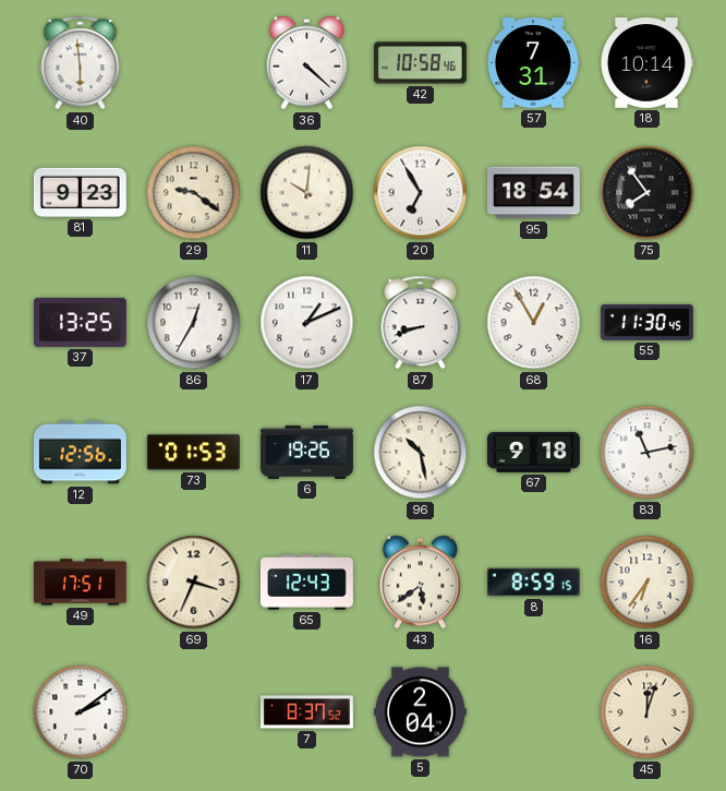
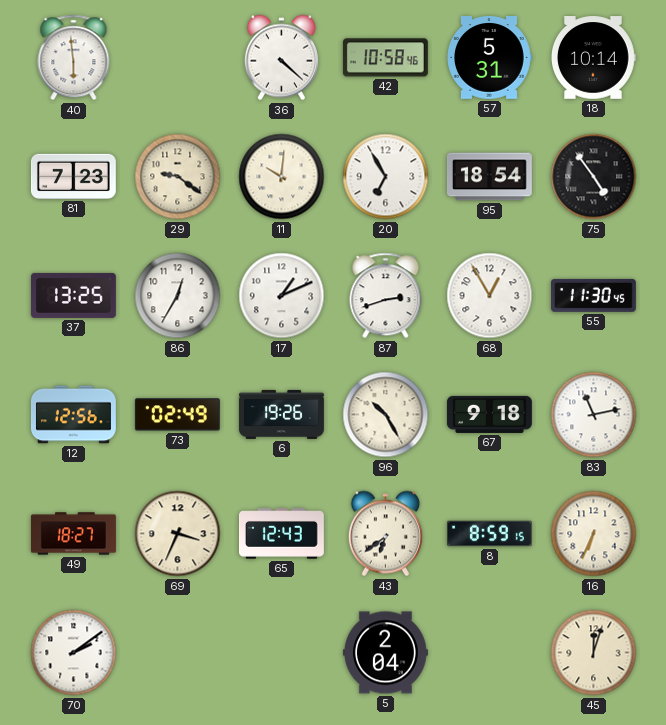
57: 7:31 -> 5:31 (490, 58)
81: 9:23 -> 7:23 (73, 176)
75: 7:54 -> 4:54 (594, 177)
87: 8:42 -> 2:42 (386, 296)
73: 01:53 -> 02:49 (177, 415)
96: 10:28 -> 10:25 (386, 415)
49: 17:51 -> 18:27 (74, 534)
43: 5:39 -> 6:39 (385, 534)
16: 6:36 -> 6:34 (594, 534)
7: 8:37 -> none (306, 712)
